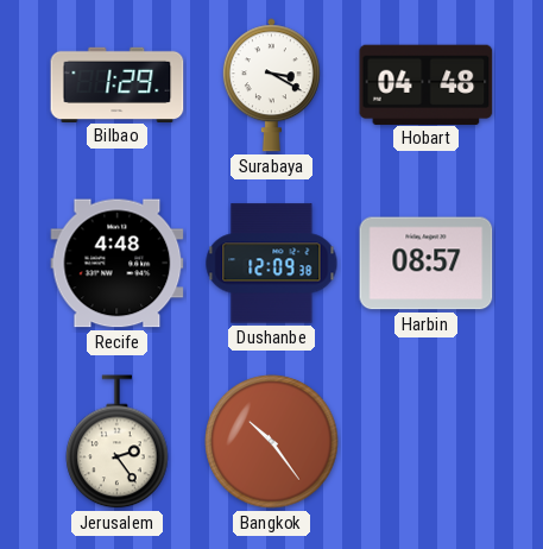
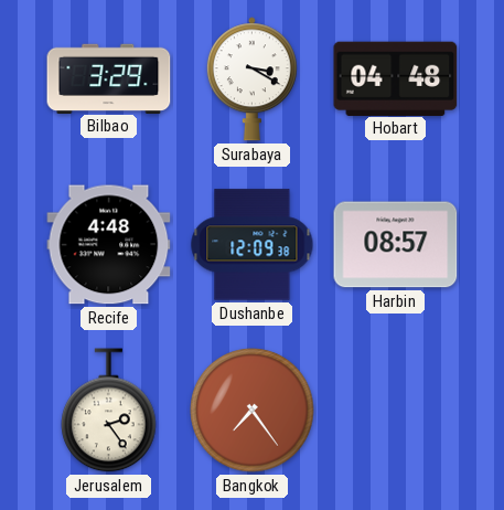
Bilbao: 1:29 -> 3:29 (109, 78)
Bangkok: 10:24 -> 7:24 (253, 411)
